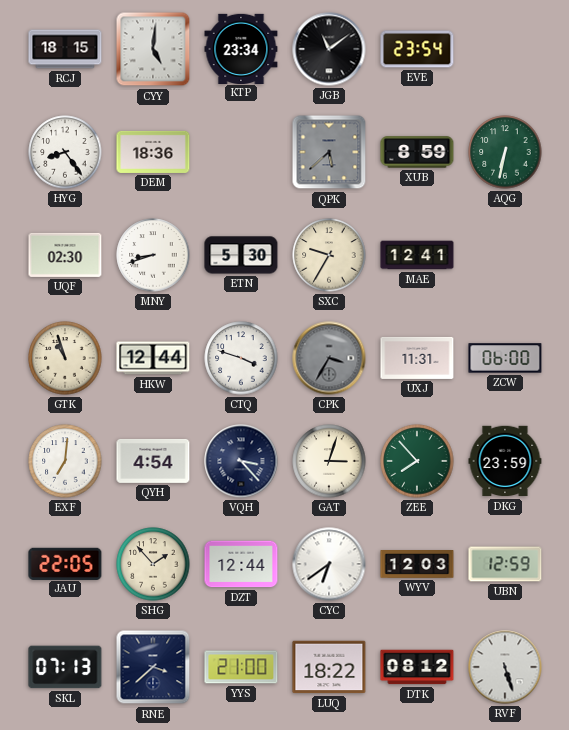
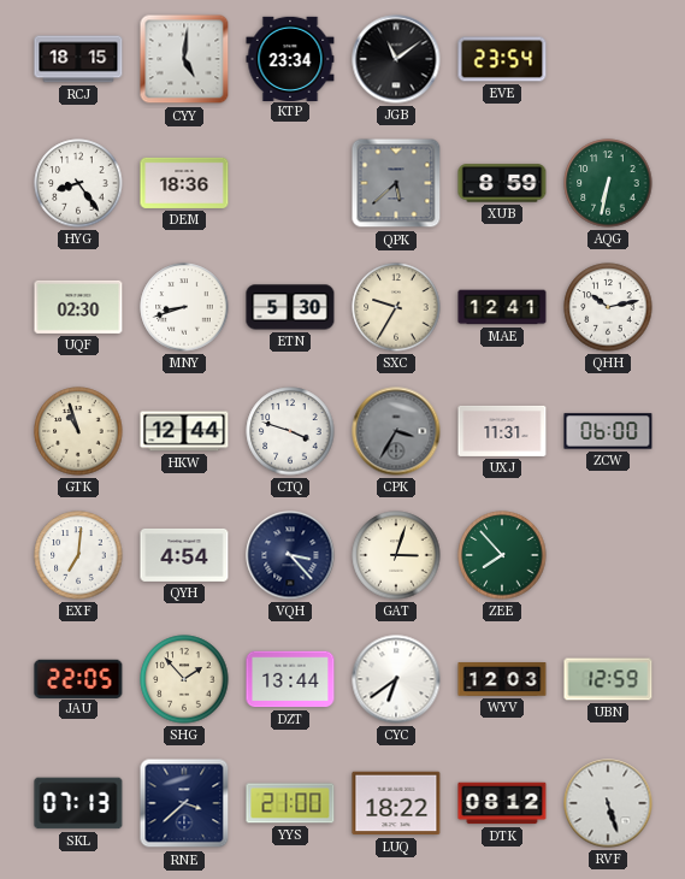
QHH: none -> 10:13 (608, 307)
DKG: 23:59 -> none (505, 461)
DZT: 12:44 -> 13:44 (290, 679)
